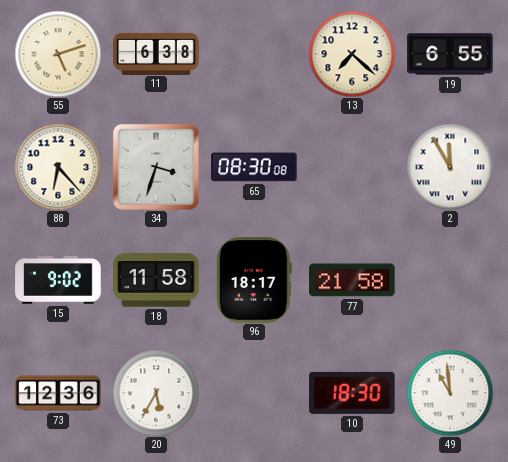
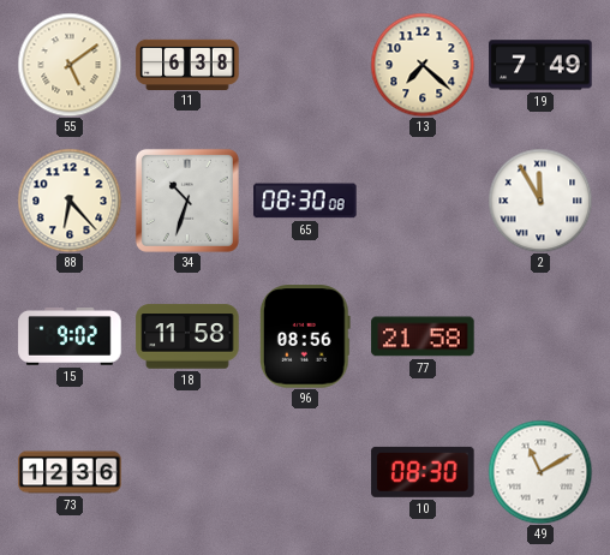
55: 5:12 -> 5:09 (70, 65)
19: 6:55 -> 7:49 (540, 65)
34: 3:33 -> 10:33 (187, 201)
96: 18:17 -> 08:56 (305, 336)
20: 5:35 -> none (156, 393)
10: 18:30 -> 08:30 (423, 472)
49: 10:59 -> 11:10 (540, 472)
